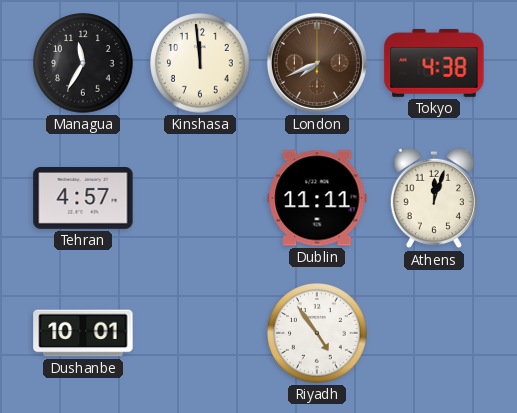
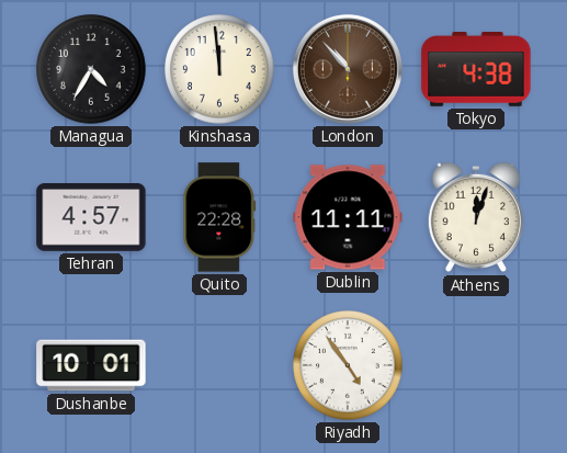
Managua: 11:35 -> 4:35 (91, 69)
London: 7:41 -> 10:53 (348, 69)
Quito: none -> 22:28 (219, 217)
